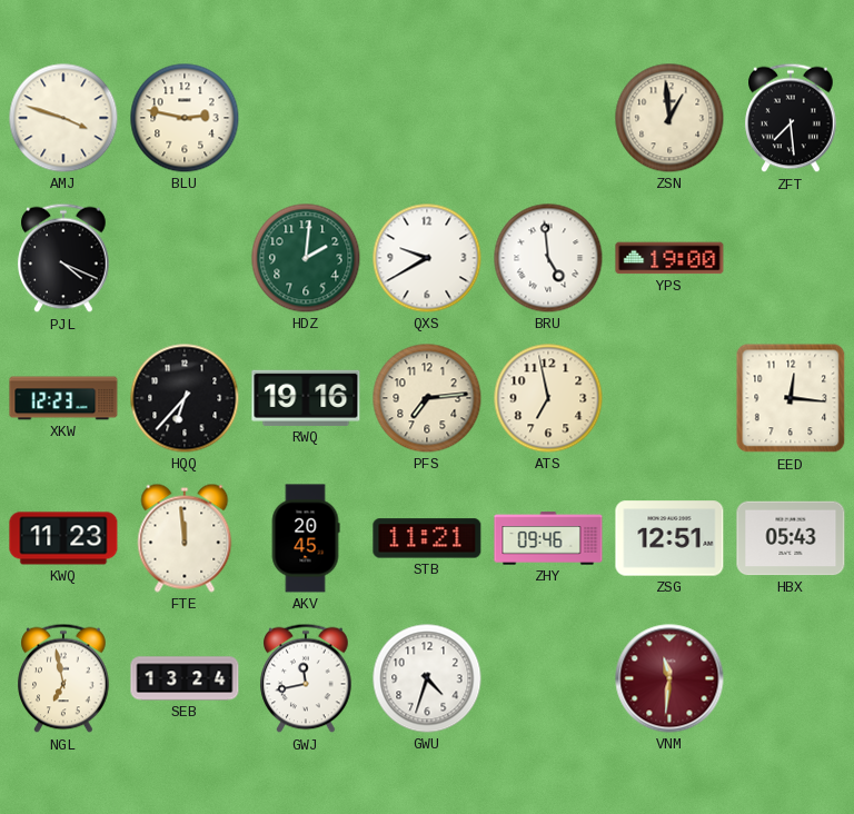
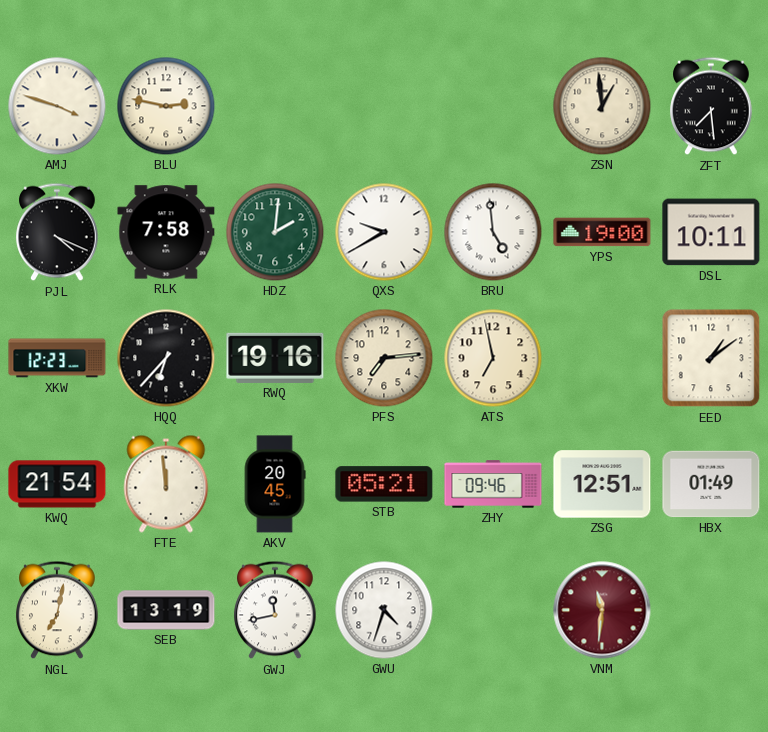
RLK: none -> 7:58 (166, 232)
DSL: none -> 10:11 (711, 232)
EED: 12:16 -> 1:09 (711, 358)
KWQ: 11:23 -> 21:54 (57, 484)
STB: 11:21 -> 05:21 (384, 484)
HBX: 05:43 -> 01:49 (711, 484)
NGL: 6:58 -> 7:02 (57, 610)
SEB: 13:24 -> 13:19 (166, 610)
